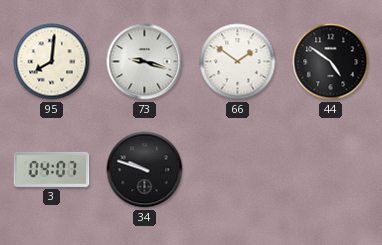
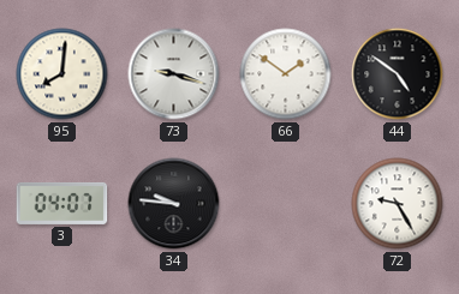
34: 9:48 -> 9:46 (174, 204)
72: none -> 9:25 (398, 204)
